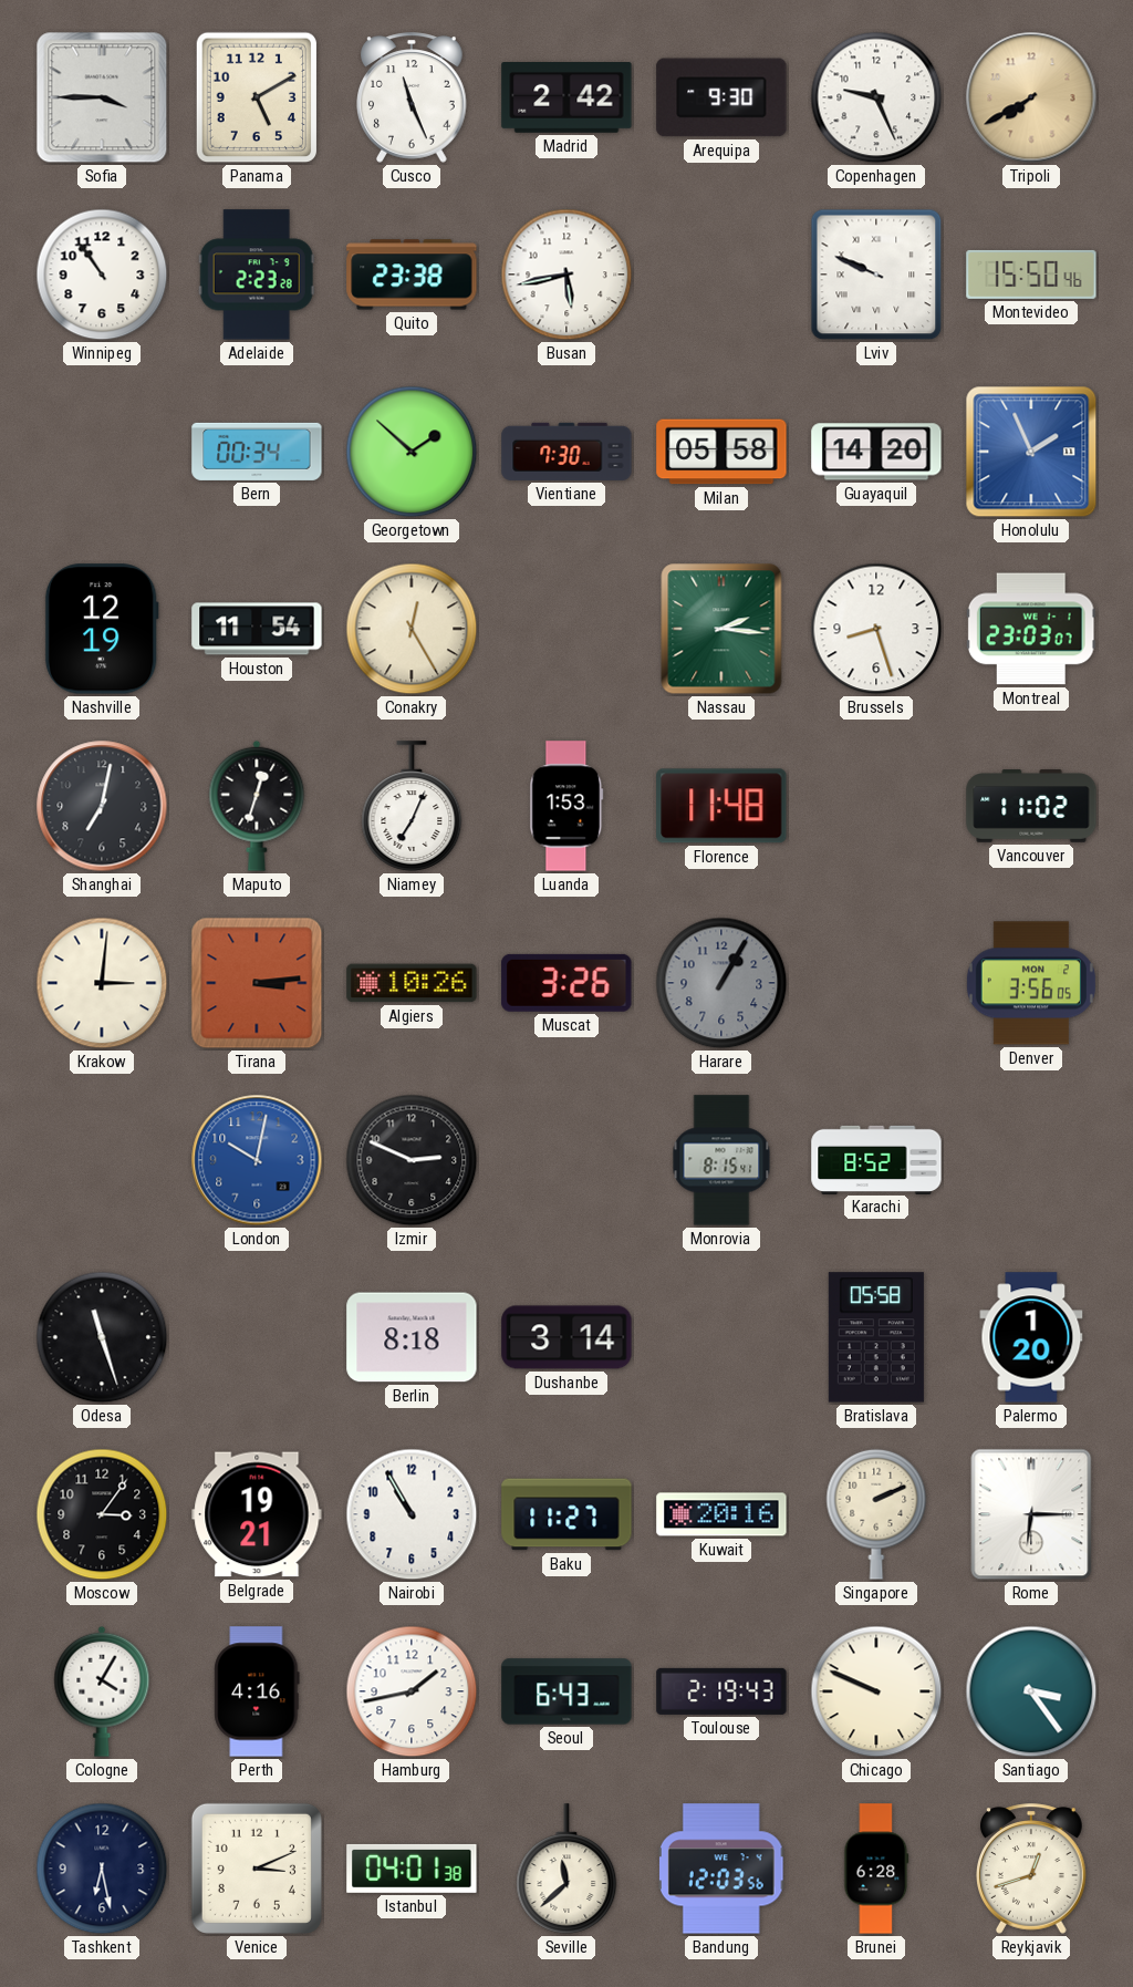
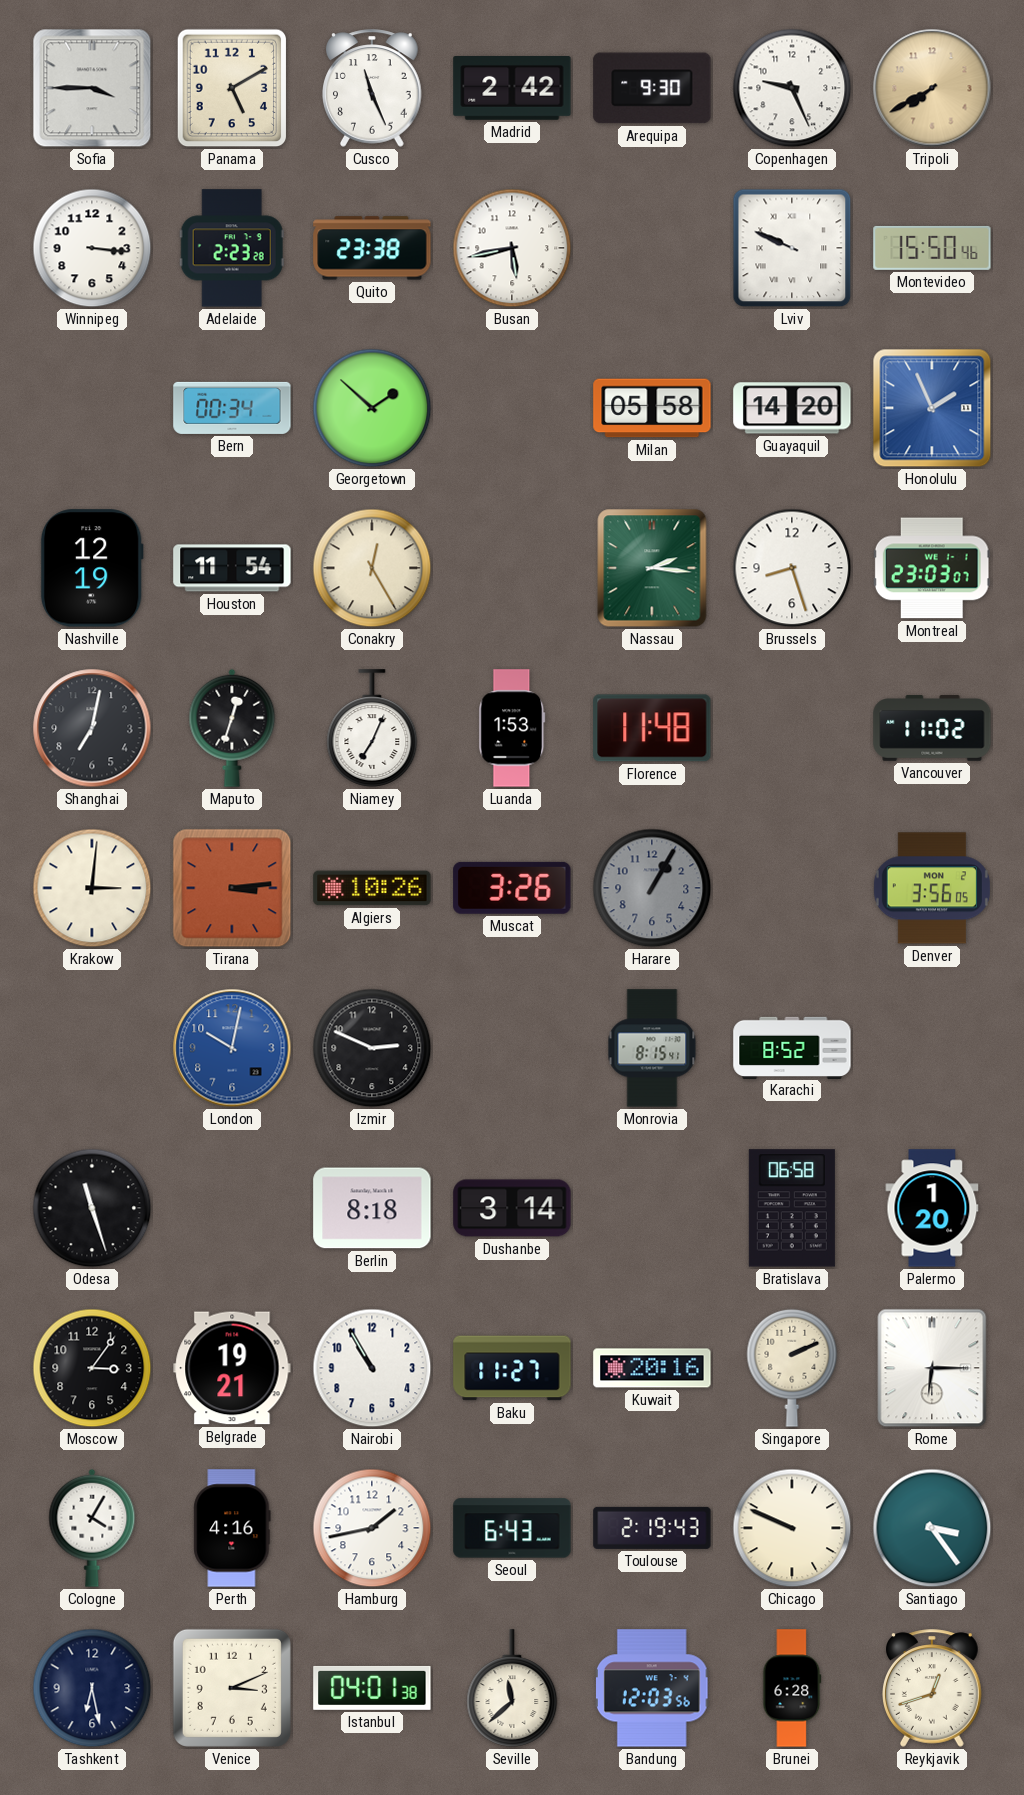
Winnipeg: 10:54 -> 3:16 (92, 248)
Vientiane: 7:30 -> none (566, 452)
Bratislava: 05:58 -> 06:58 (792, 1208)
